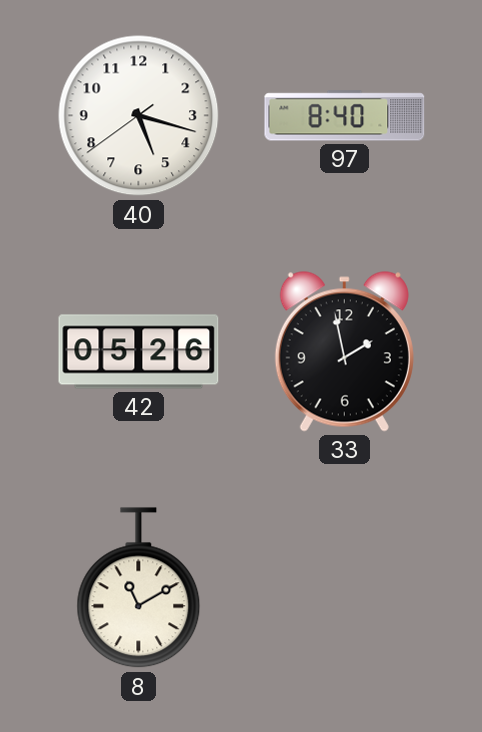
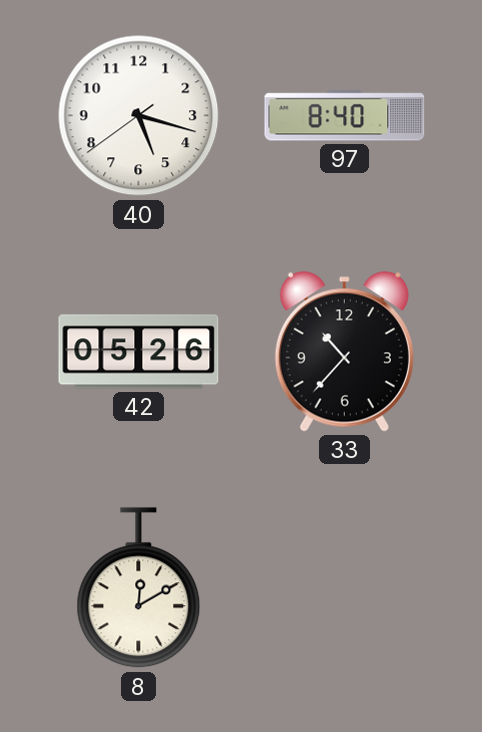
33: 1:58 -> 10:37 (344, 352)
8: 11:10 -> 12:10 (139, 588)
